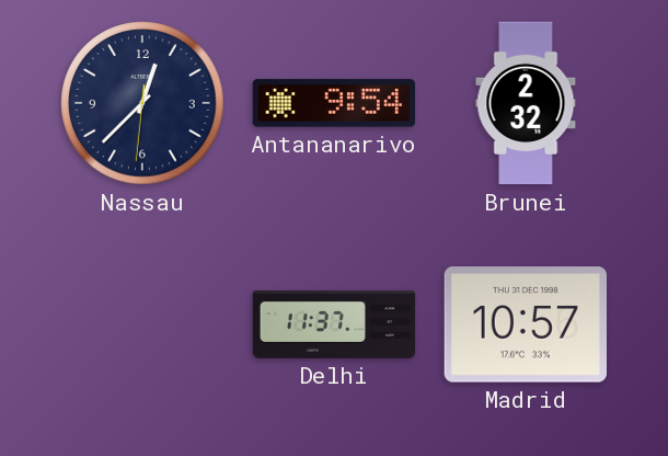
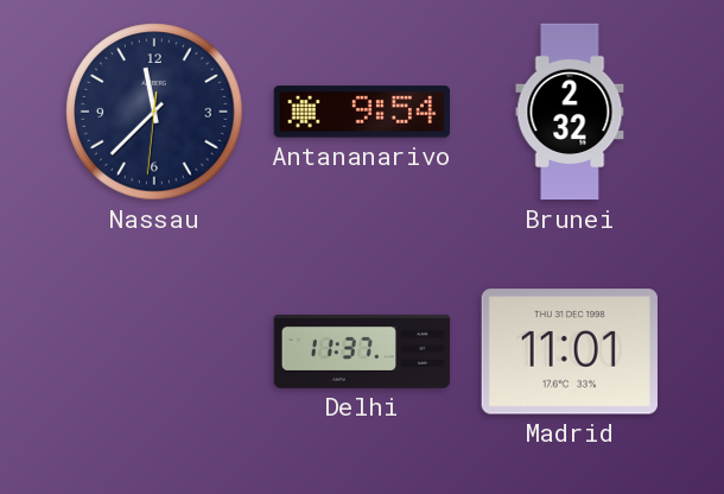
Nassau: 12:37 -> 11:37 (154, 112)
Madrid: 10:57 -> 11:01 (570, 351)
